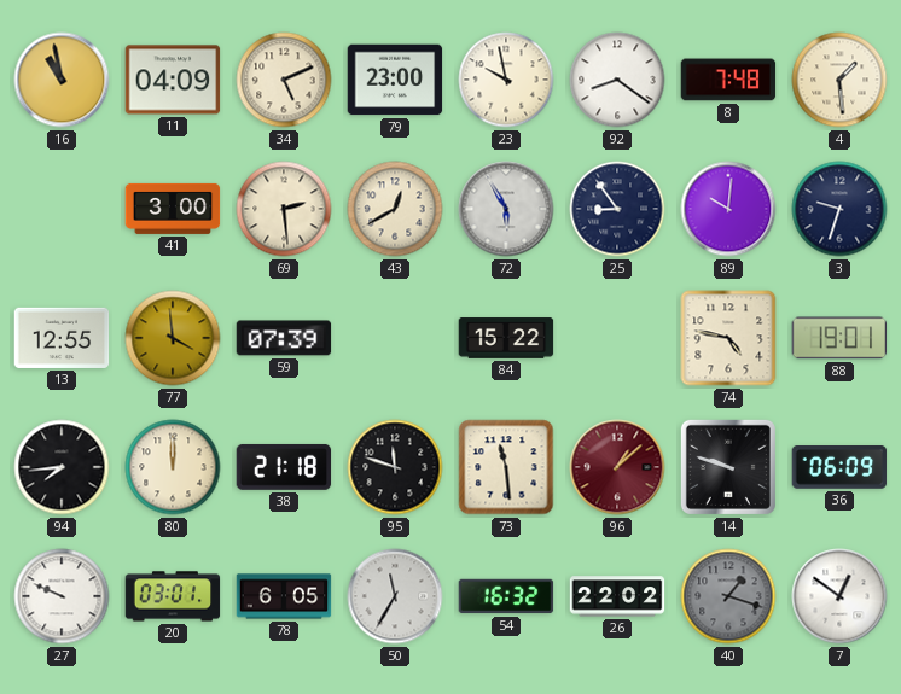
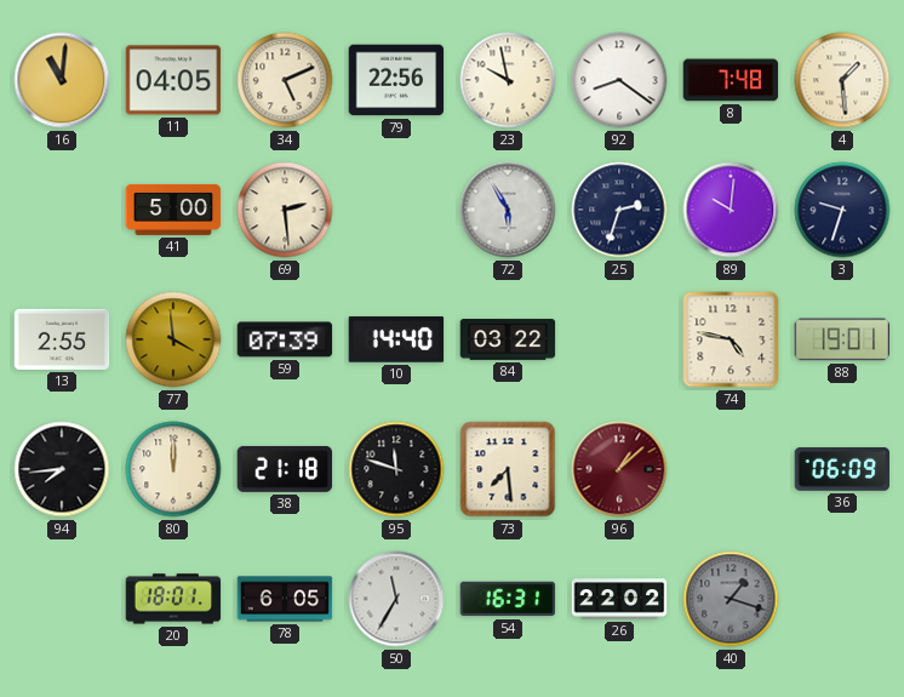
16: 10:58 -> 11:01 (62, 80)
11: 04:09 -> 04:05 (173, 80)
79: 23:00 -> 22:56 (396, 80)
41: 3:00 -> 5:00 (173, 210)
43: 12:40 -> none (395, 209)
25: 8:54 -> 2:33 (619, 210)
13: 12:55 -> 2:55 (62, 339)
10: none -> 14:40 (396, 339)
84: 15:22 -> 03:22 (508, 339)
73: 11:29 -> 7:29 (508, 469)
14: 9:48 -> none (728, 467)
27: 9:49 -> none (62, 596)
20: 03:01 -> 18:01 (173, 599)
54: 16:32 -> 16:31 (508, 599)
7: 12:51 -> none (839, 596)
